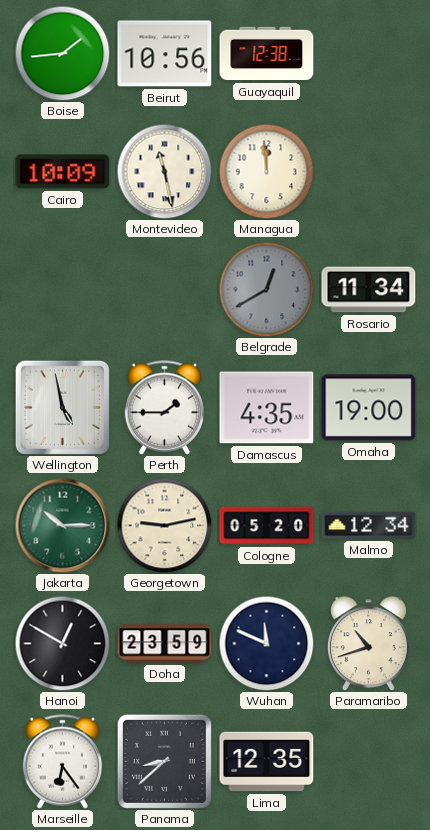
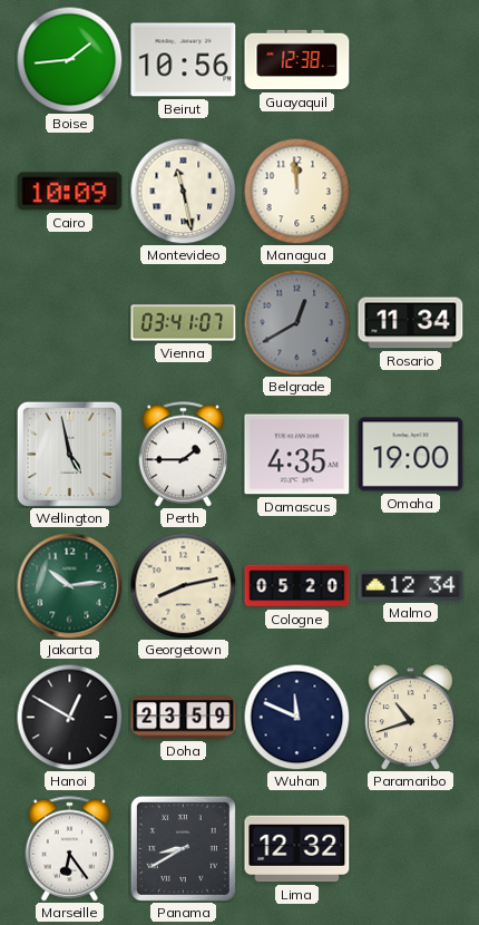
Vienna: none -> 03:41 (184, 323)
Jakarta: 10:15 -> 10:14 (69, 585)
Georgetown: 9:13 -> 8:13 (183, 585)
Panama: 8:38 -> 8:40 (183, 848)
Lima: 12:35 -> 12:32 (297, 849)
